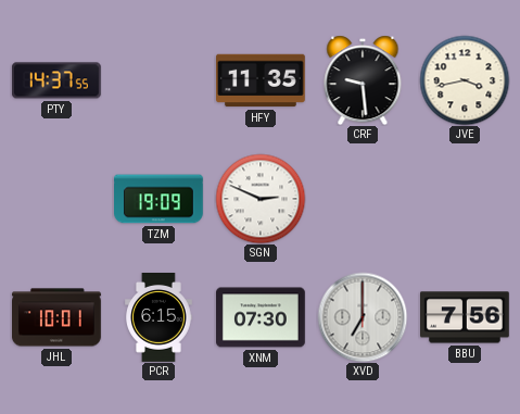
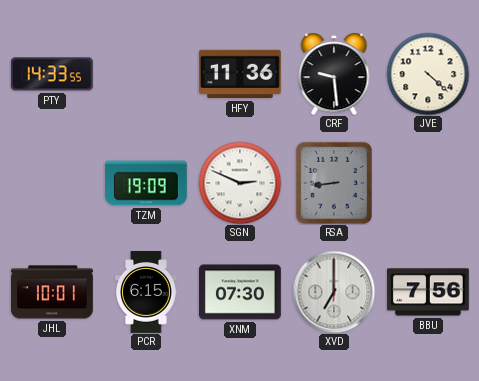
PTY: 14:37 -> 14:33 (52, 74)
HFY: 11:35 -> 11:36 (241, 74)
JVE: 3:43 -> 4:22 (428, 74)
RSA: none -> 8:44 (333, 182)
